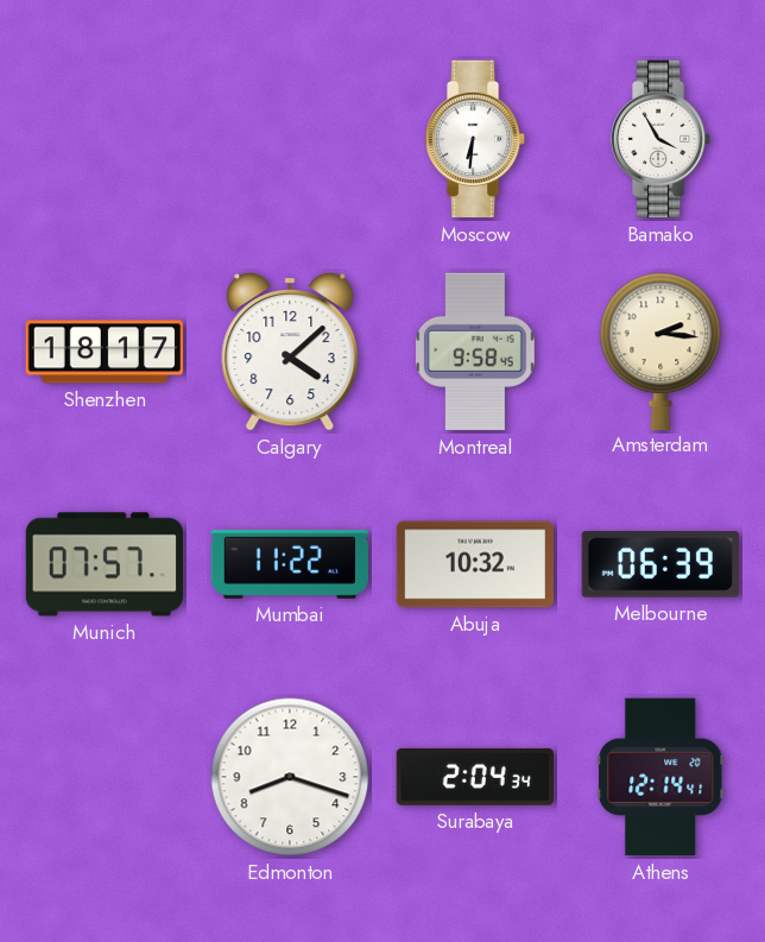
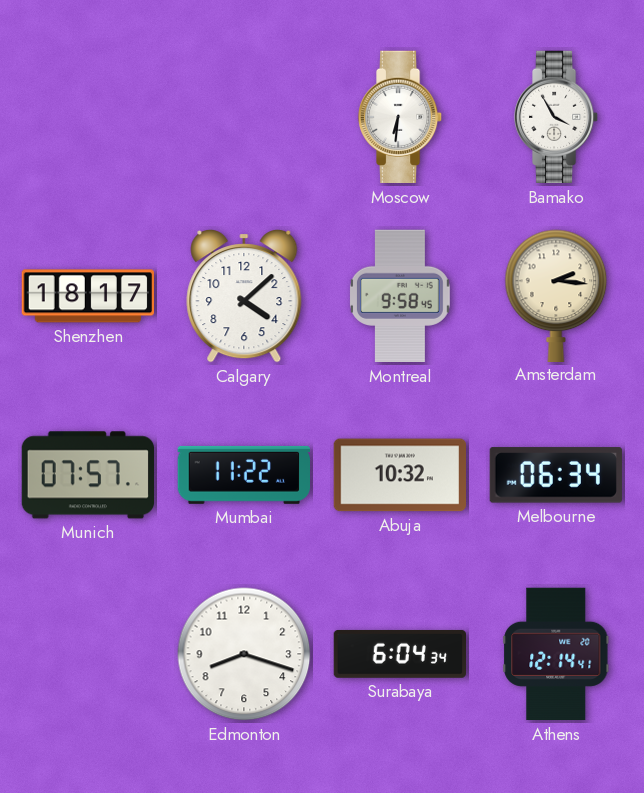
Melbourne: 06:39 -> 06:34 (556, 475)
Surabaya: 2:04 -> 6:04 (399, 654)
